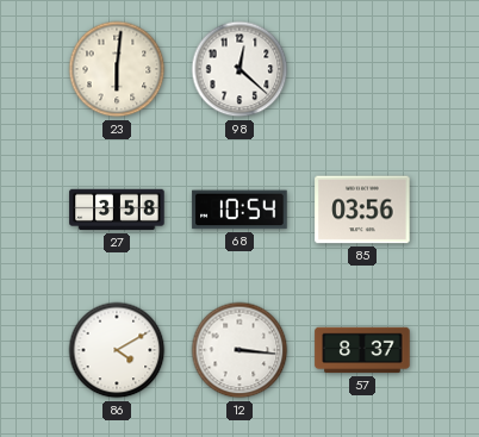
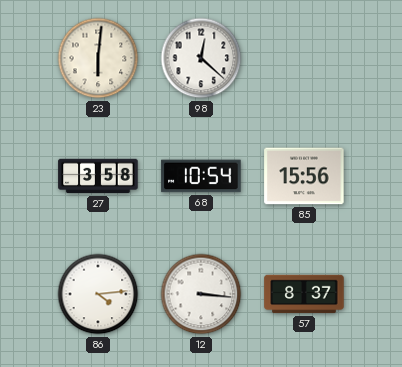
85: 03:56 -> 15:56 (304, 176)
86: 4:10 -> 4:14 (98, 294)
